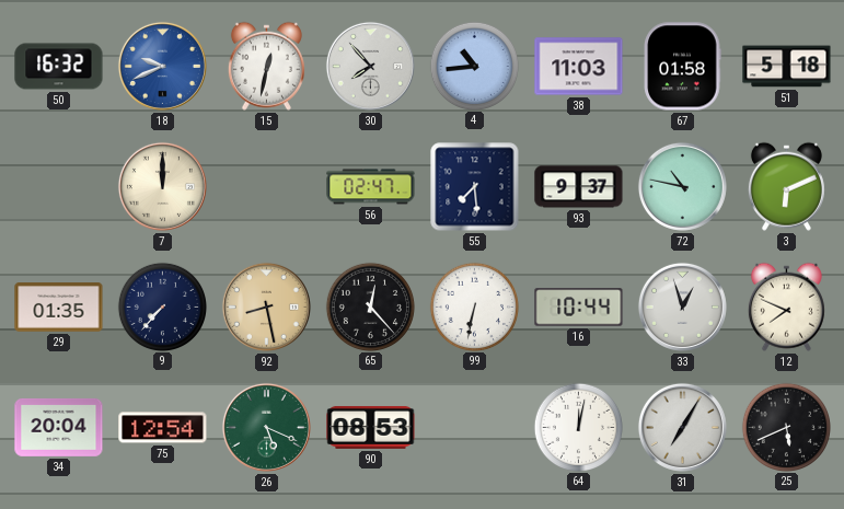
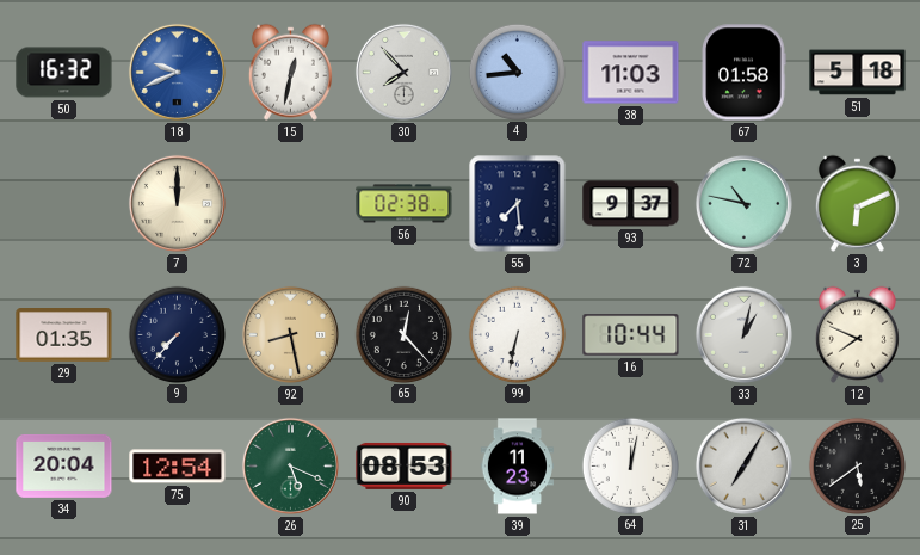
56: 02:47 -> 02:38 (405, 204)
33: 12:57 -> 1:02 (743, 334)
39: none -> 11:23 (517, 467)
25: 5:41 -> 5:39 (857, 465)
